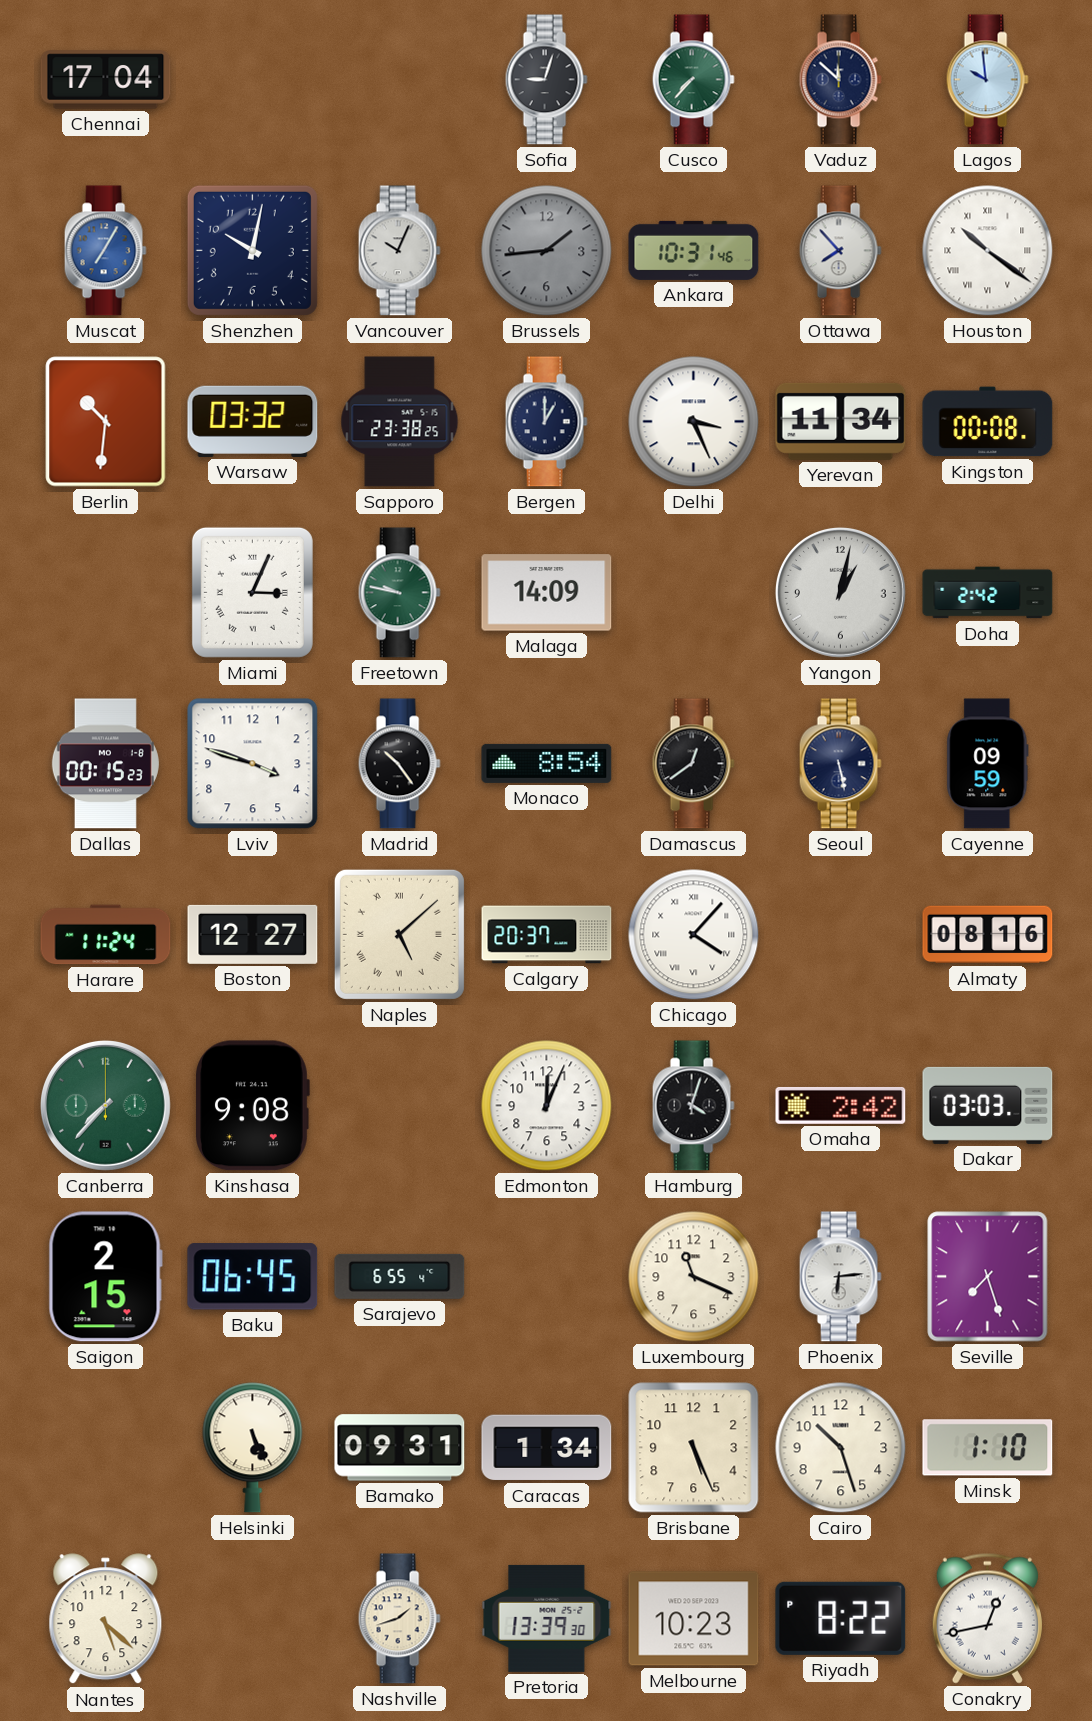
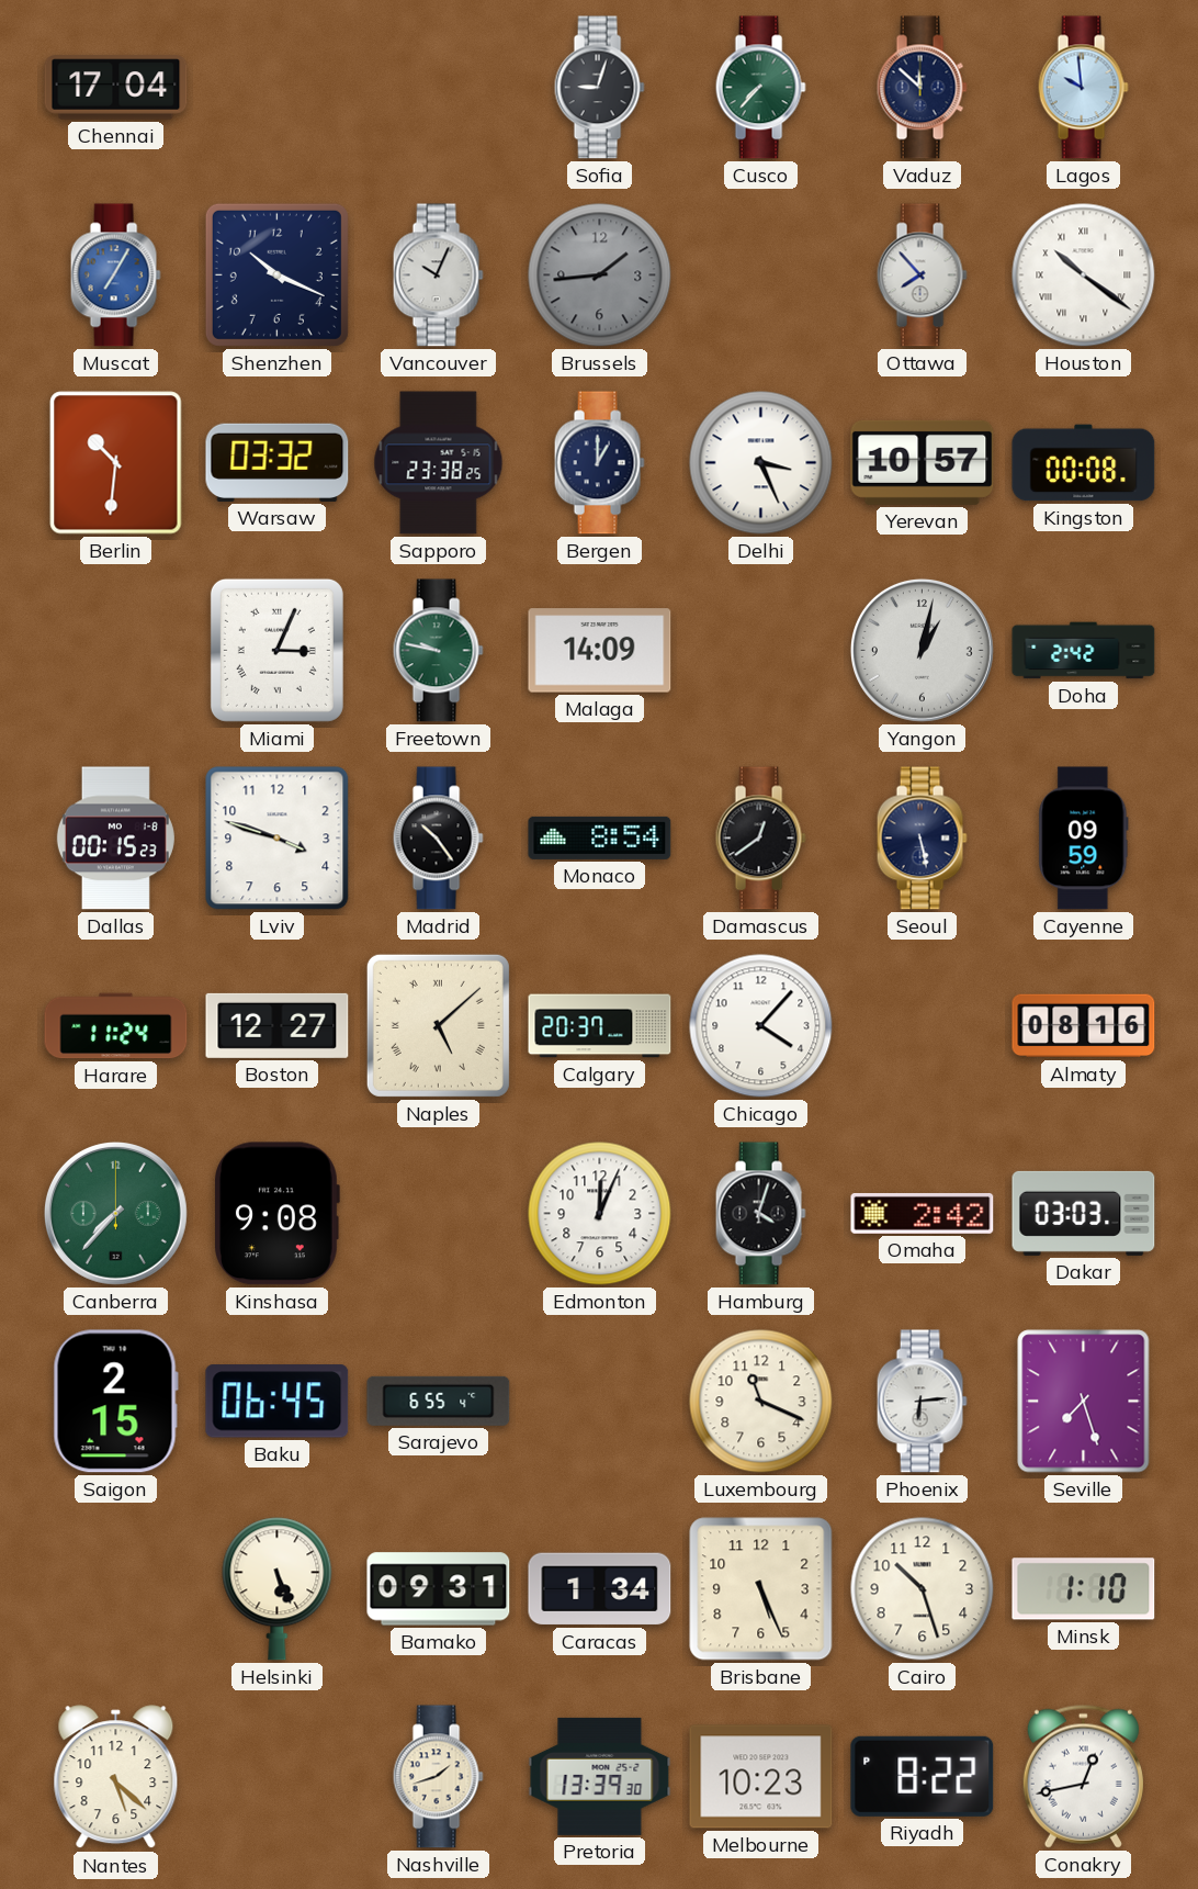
Shenzhen: 10:02 -> 10:19 (276, 274)
Ankara: 10:31 -> none (694, 250)
Yerevan: 11:34 -> 10:57 (923, 462)
Chicago numerals: Roman -> Arabic (761, 1026)
